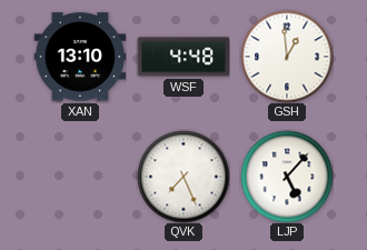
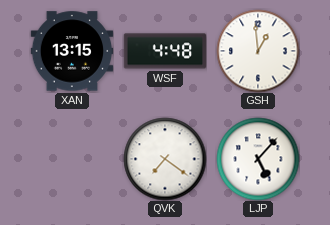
XAN: 13:10 -> 13:15 (72, 51)
QVK: 7:26 -> 7:21 (165, 159)
